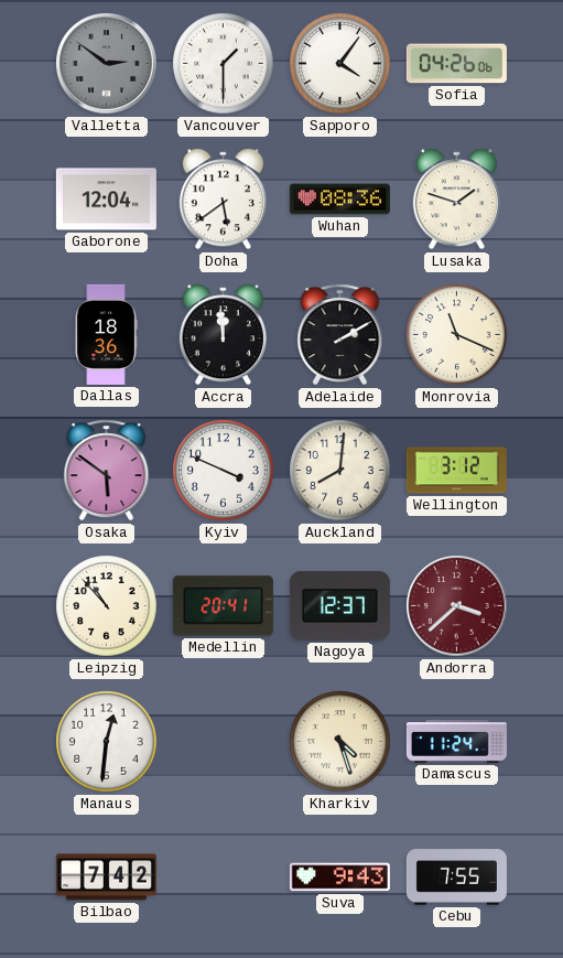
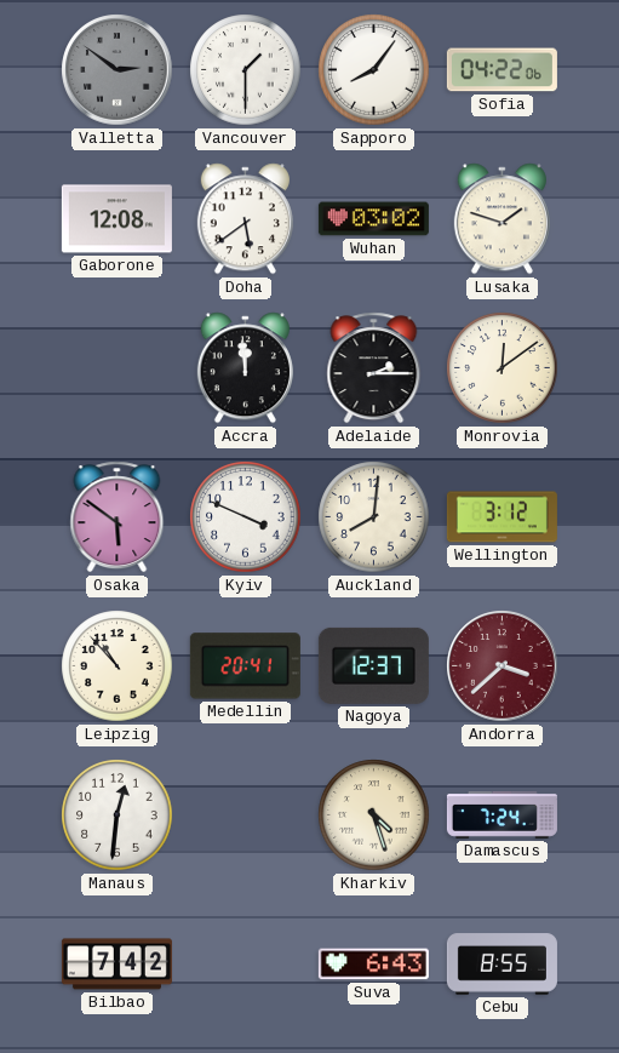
Sapporo: 4:06 -> 8:06 (374, 70)
Sofia: 04:26 -> 04:22 (501, 70)
Gaborone: 12:04 -> 12:08 (116, 219)
Wuhan: 08:36 -> 03:02 (373, 219)
Dallas: 18:36 -> none (106, 334)
Adelaide: 2:10 -> 2:15 (374, 368)
Monrovia: 11:19 -> 12:09 (503, 368)
Damascus: 11:24 -> 7:24 (501, 815)
Suva: 9:43 -> 6:43 (373, 965)
Cebu: 7:55 -> 8:55 (501, 965)
